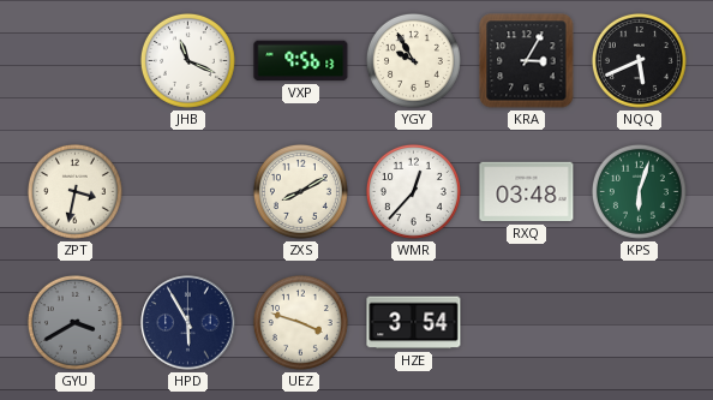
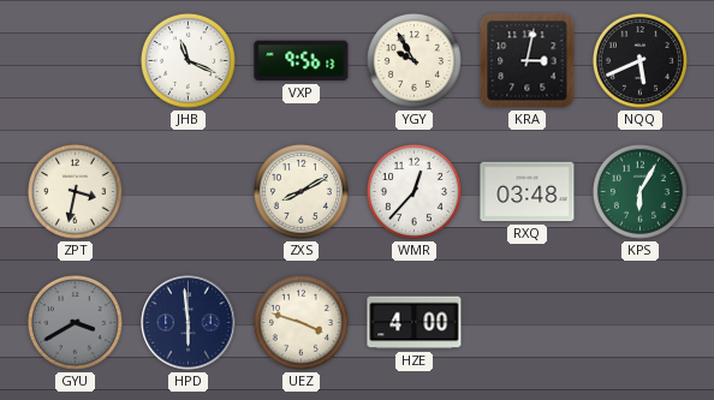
KRA: 3:05 -> 3:02 (528, 61)
KPS: 6:03 -> 6:05 (639, 191)
HPD: 5:55 -> 5:59 (189, 323)
HZE: 3:54 -> 4:00 (415, 323)
